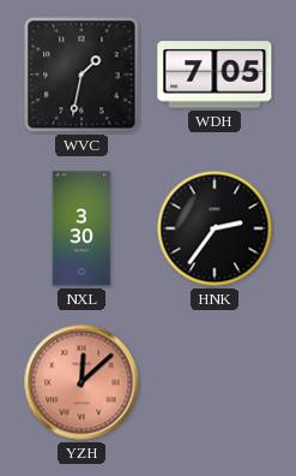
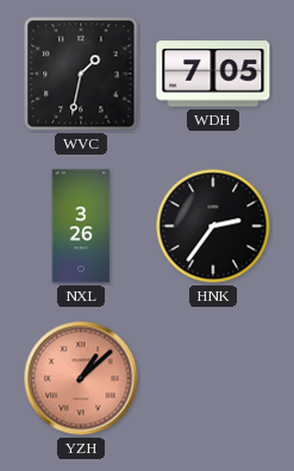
NXL: 3:30 -> 3:26 (81, 226)
YZH: 12:08 -> 1:08 (81, 378)
